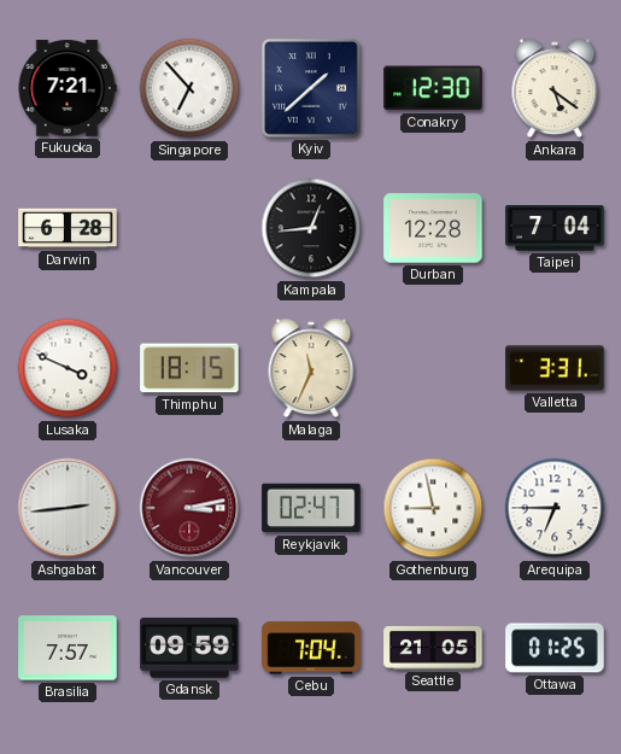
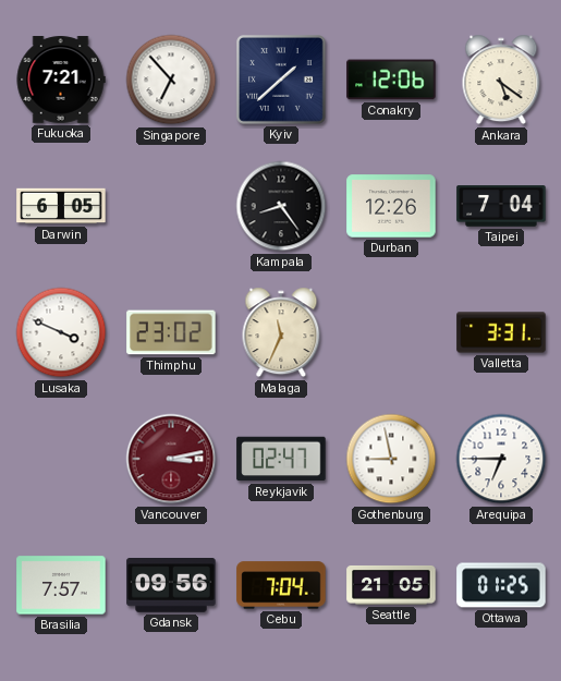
Conakry: 12:30 -> 12:06 (391, 80)
Darwin: 6:28 -> 6:05 (61, 206)
Kampala: 12:44 -> 8:24 (281, 206)
Durban: 12:28 -> 12:26 (391, 206)
Thimphu: 18:15 -> 23:02 (171, 332)
Ashgabat: 2:44 -> none (68, 508)
Gdansk: 09:59 -> 09:56 (171, 586)
